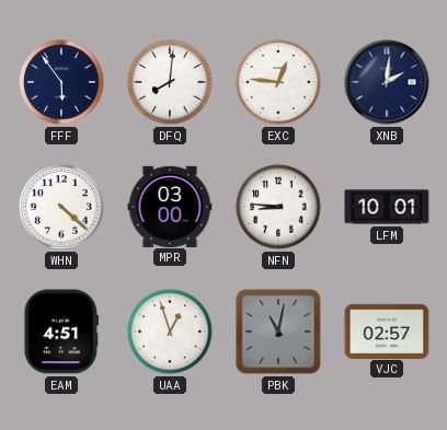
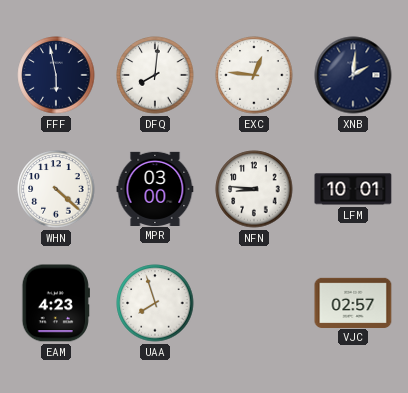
FFF: 5:54 -> 5:58 (56, 75)
EAM: 4:51 -> 4:23 (56, 303)
UAA: 12:57 -> 7:57 (155, 303)
PBK: 11:02 -> none (278, 332)
